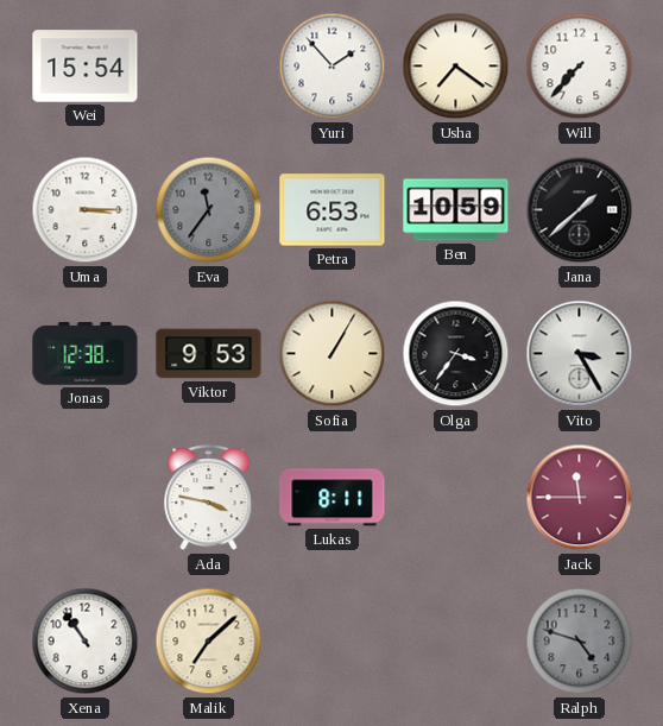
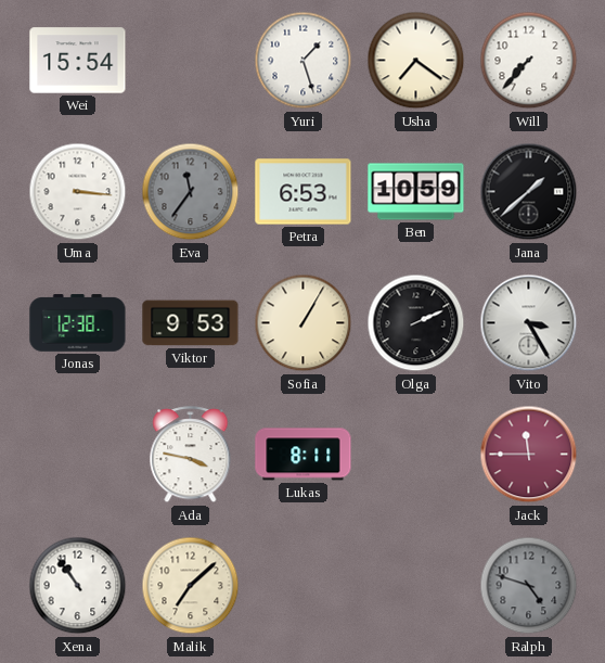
Yuri: 1:53 -> 1:27 (304, 61)
Uma: 3:15 -> 3:16 (78, 192)
Olga: 3:36 -> 2:11 (416, 323)
